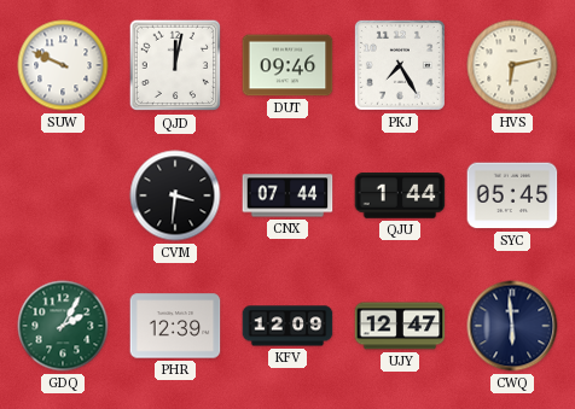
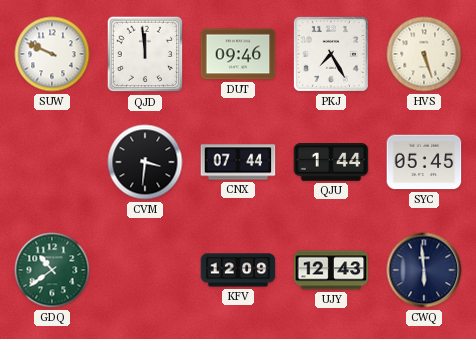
QJD: 12:02 -> 11:59 (145, 54)
HVS: 6:13 -> 5:27 (424, 54)
GDQ: 2:05 -> 10:39 (52, 270)
PHR: 12:39 -> none (175, 326)
UJY: 12:47 -> 12:43 (331, 270)
